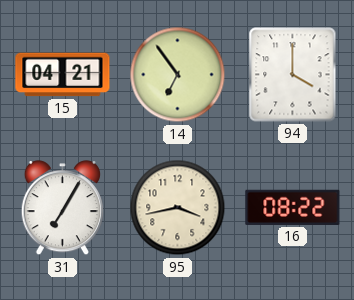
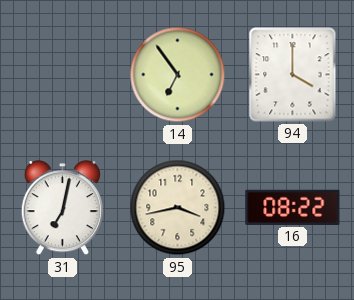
15: 04:21 -> none (63, 75)
31: 7:05 -> 7:02 (62, 208)
